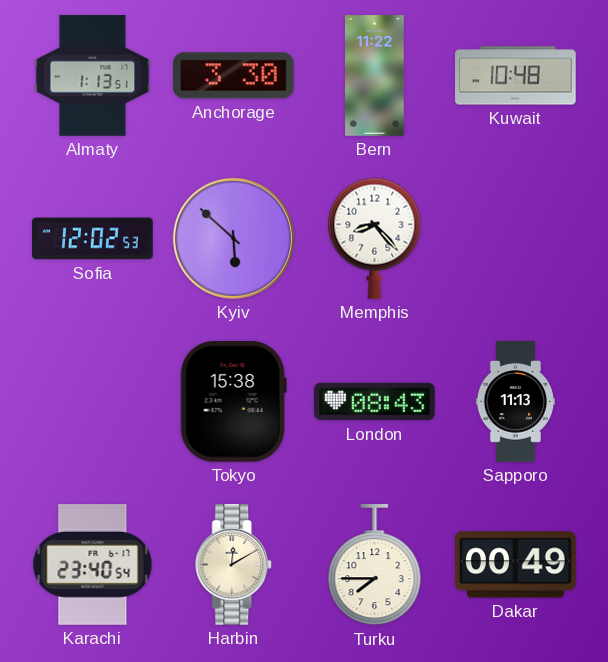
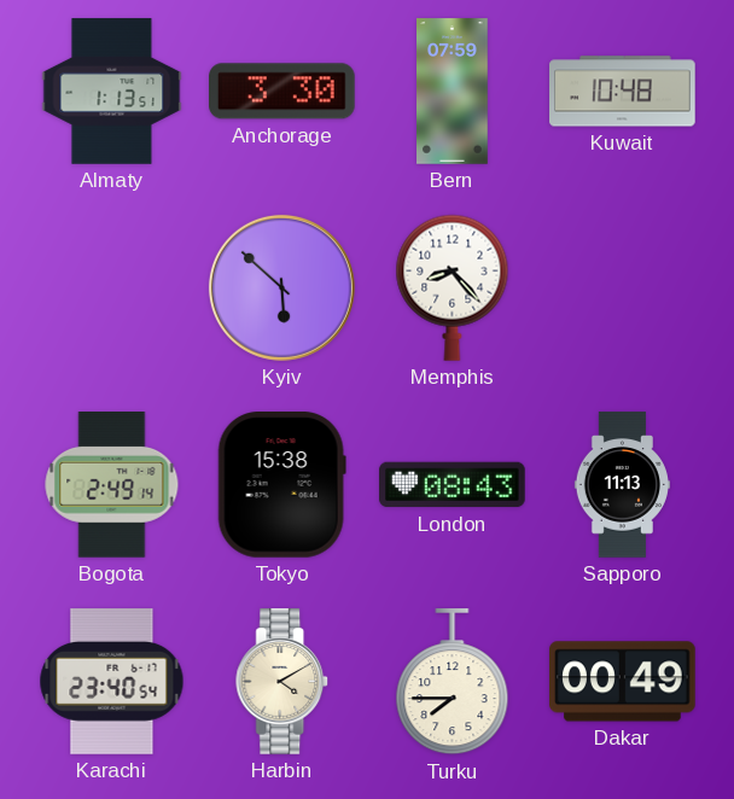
Bern: 11:22 -> 07:59 (453, 92)
Sofia: 12:02 -> none (93, 239)
Bogota: none -> 2:49 (112, 485)
Harbin: 12:10 -> 4:10 (282, 682)
